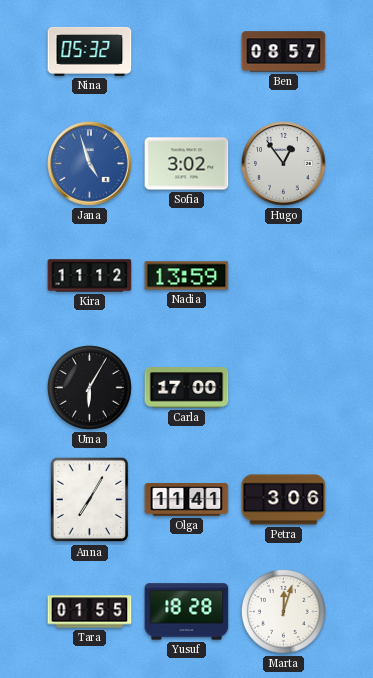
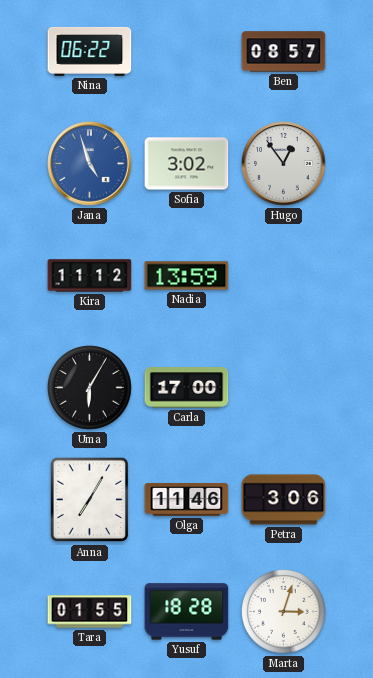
Nina: 05:32 -> 06:22 (90, 51)
Olga: 11:41 -> 11:46 (187, 500)
Marta: 12:03 -> 3:03 (284, 612)
